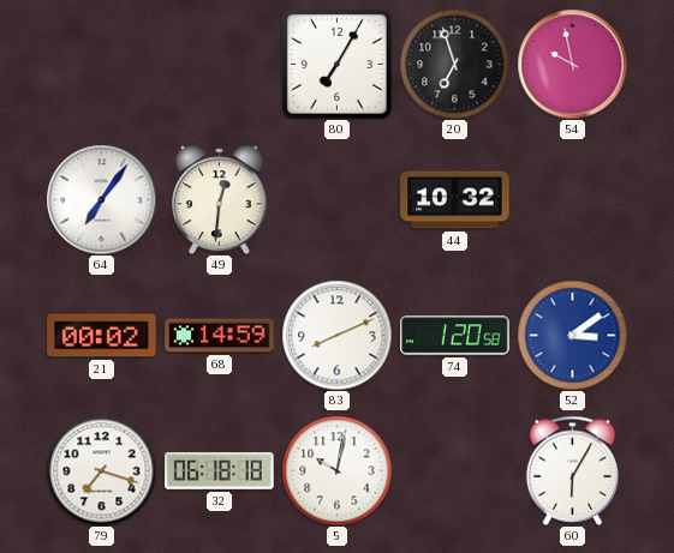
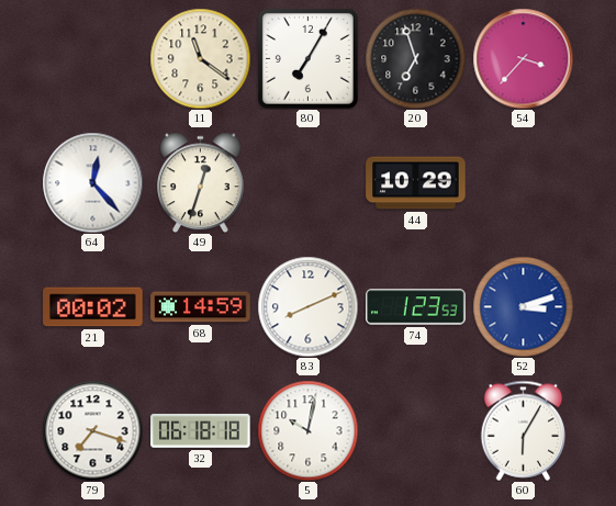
11: none -> 11:21 (200, 58)
54: 9:58 -> 3:37 (523, 58)
64: 7:06 -> 12:23 (92, 182)
49: 12:31 -> 12:33 (201, 182)
44: 10:32 -> 10:29 (416, 183)
74: 1:20 -> 1:23 (416, 307)
52: 3:09 -> 3:12 (523, 306)
